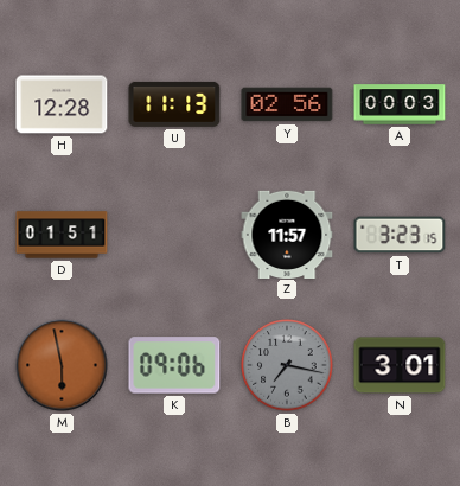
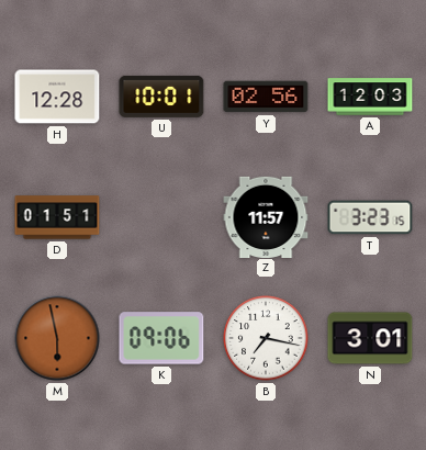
U: 11:13 -> 10:01 (161, 97)
A: 00:03 -> 12:03 (370, 97)
B dial: grey -> white (266, 338)
